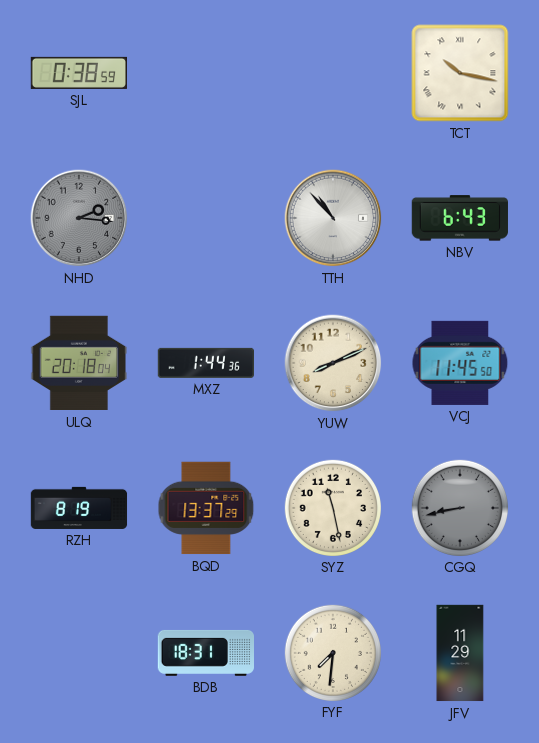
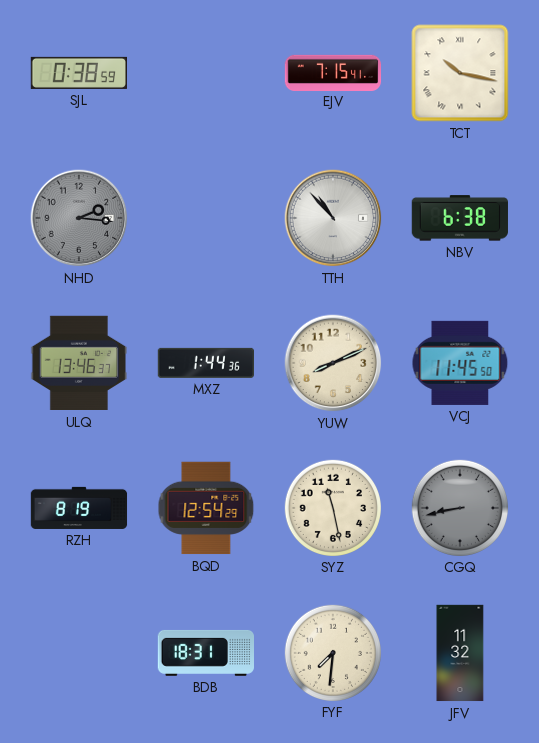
EJV: none -> 7:15 (333, 72)
NBV: 6:43 -> 6:38 (460, 218)
ULQ: 20:18 -> 13:46 (78, 363)
BQD: 13:37 -> 12:54 (206, 508)
JFV: 11:29 -> 11:32 (460, 653)
